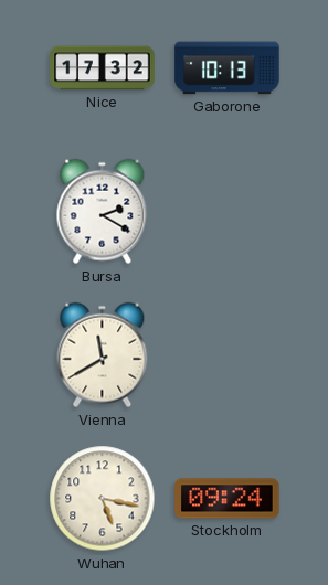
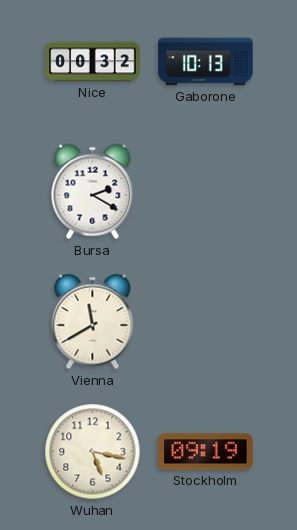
Nice: 17:32 -> 00:32 (93, 62)
Stockholm: 09:24 -> 09:19 (206, 452)
